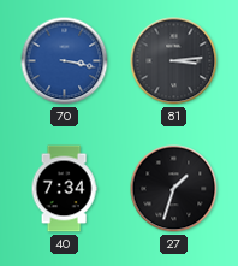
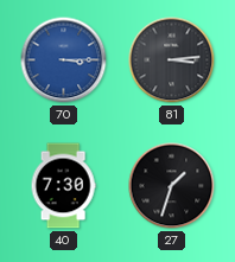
70: 3:17 -> 3:15 (64, 60)
40: 7:34 -> 7:30 (63, 186)
